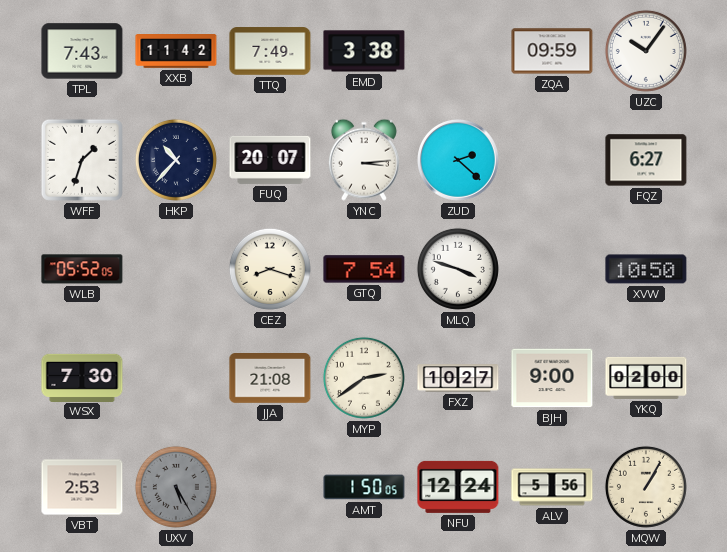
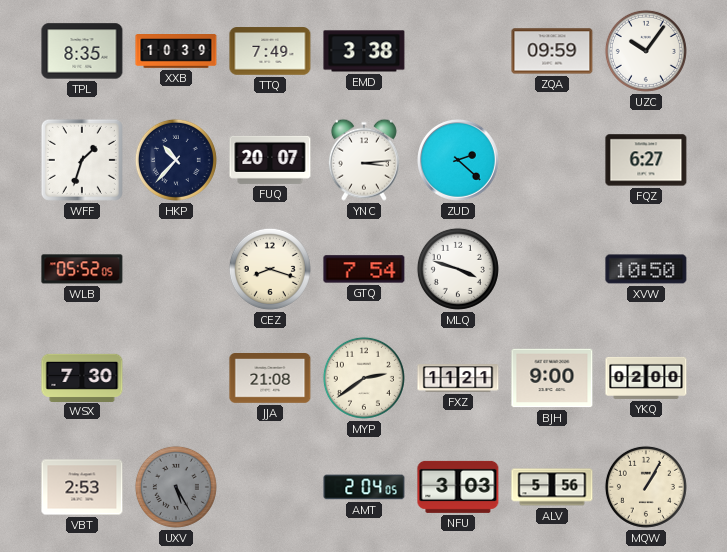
TPL: 7:43 -> 8:35 (82, 51)
XXB: 11:42 -> 10:39 (176, 52)
FXZ: 10:27 -> 11:21 (458, 378)
AMT: 1:50 -> 2:04 (364, 487)
NFU: 12:24 -> 3:03 (458, 487)
